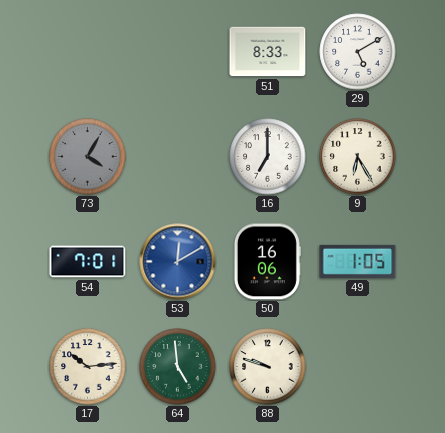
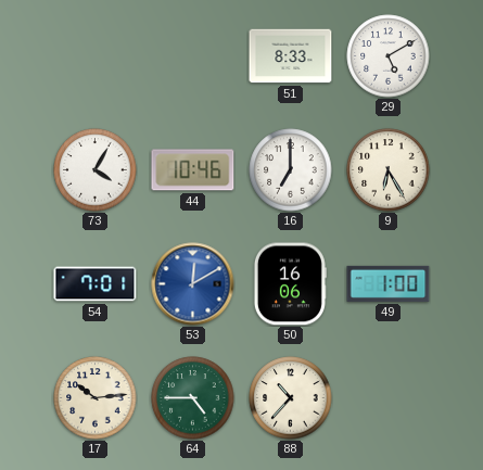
73 dial: grey -> white (96, 170)
44: none -> 10:46 (193, 170)
49: 1:05 -> 1:00 (389, 283)
64: 4:59 -> 4:45 (193, 398)
88: 9:48 -> 10:37 (291, 398)
